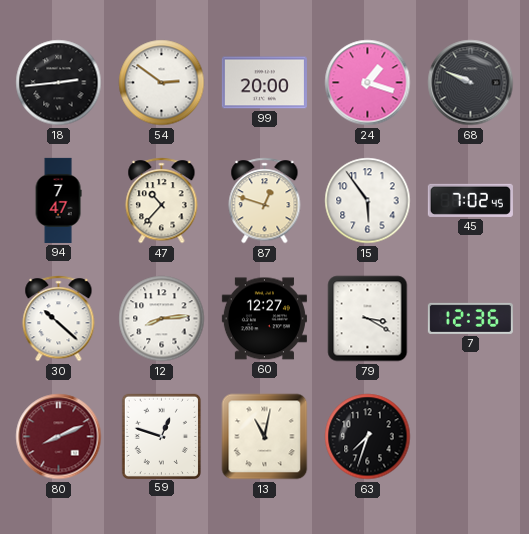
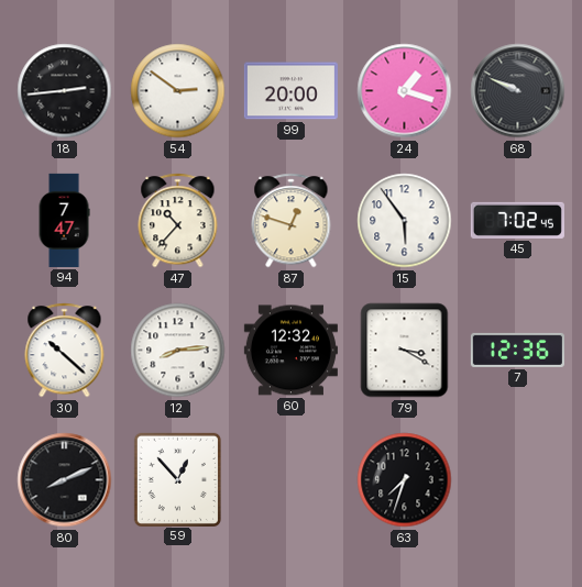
60: 12:27 -> 12:32 (290, 351)
80 dial: burgundy -> black (65, 480)
59: 12:48 -> 12:53 (177, 479)
13: 11:02 -> none (265, 437)
